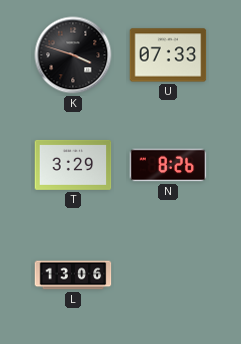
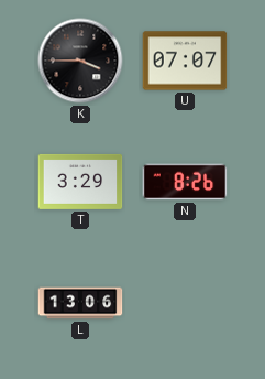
K: 3:48 -> 3:45 (80, 61)
U: 07:33 -> 07:07 (185, 61)
